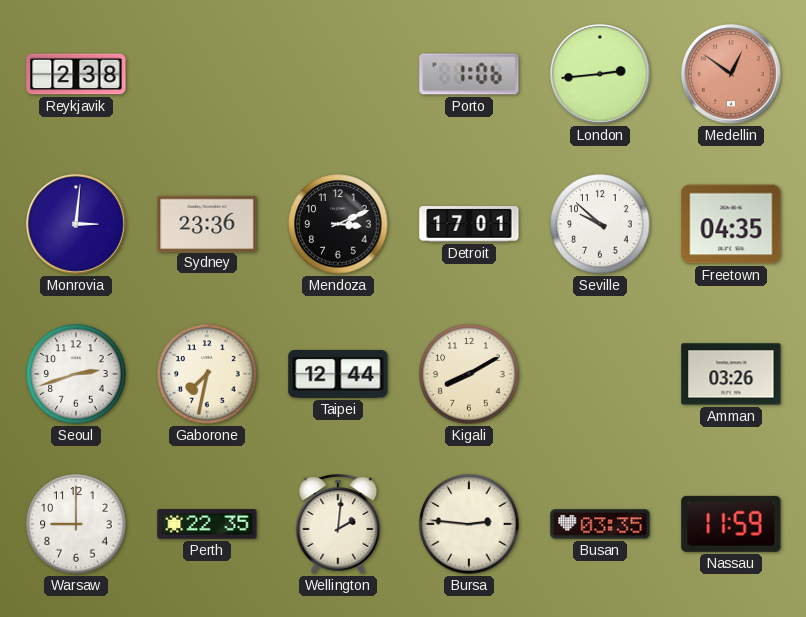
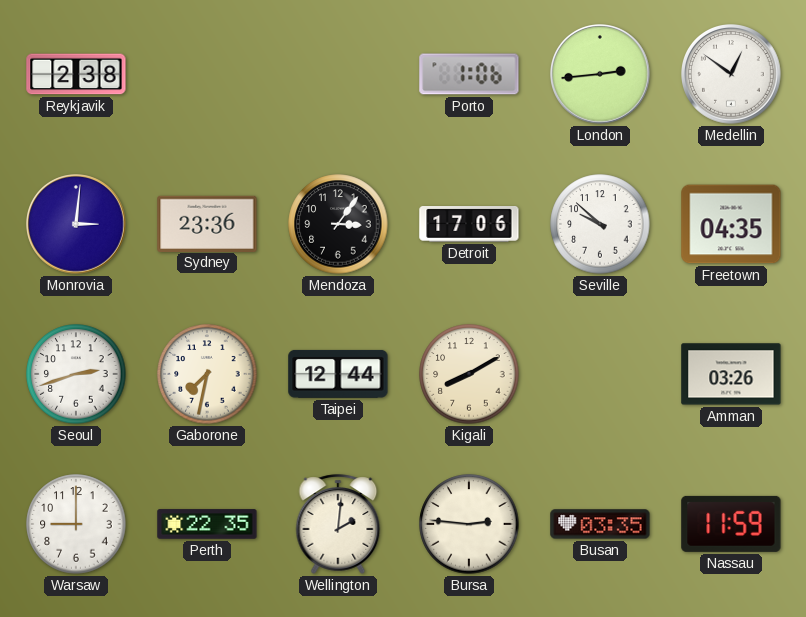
Medellin dial: salmon -> white (732, 75)
Mendoza: 3:11 -> 3:06 (338, 224)
Detroit: 17:01 -> 17:06 (469, 225)
